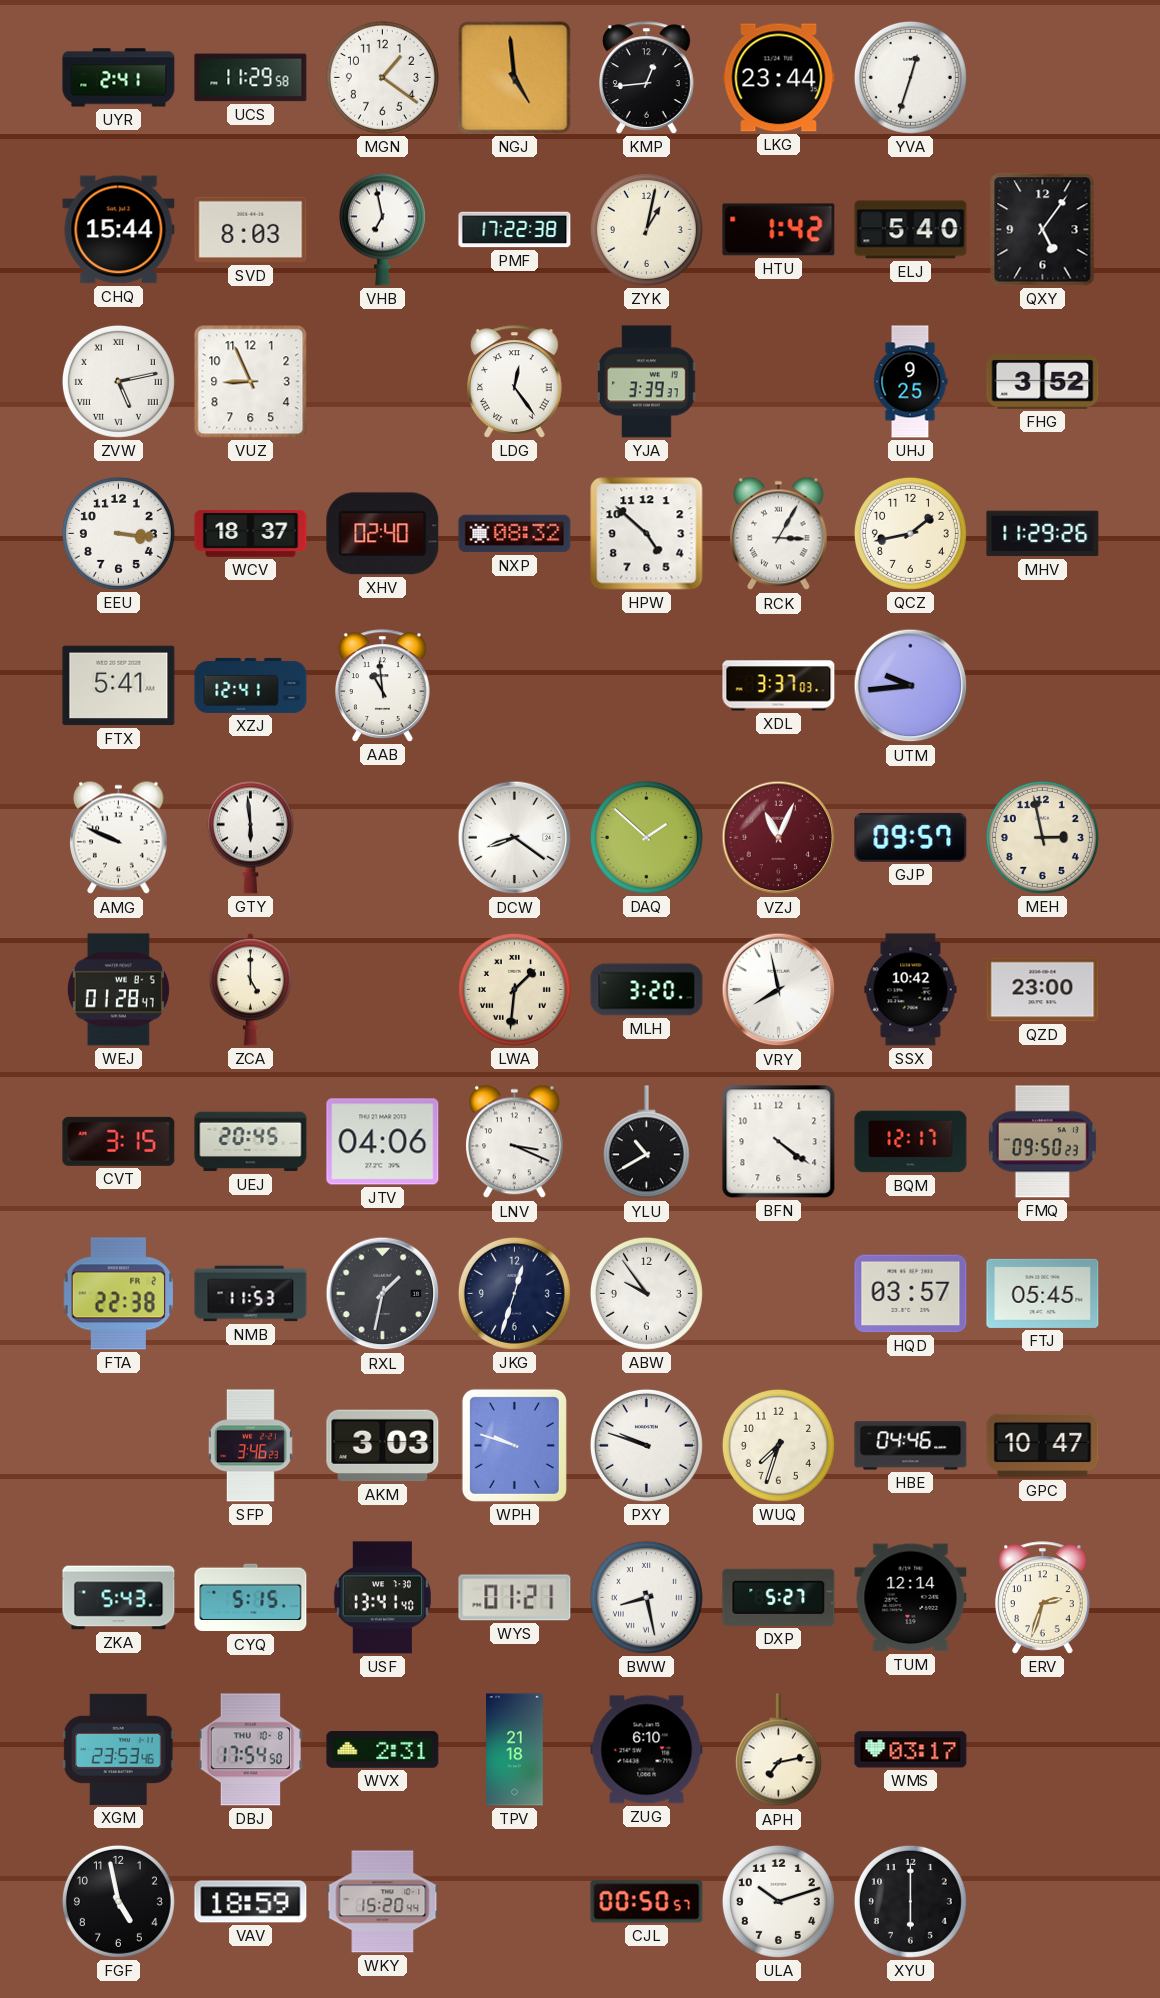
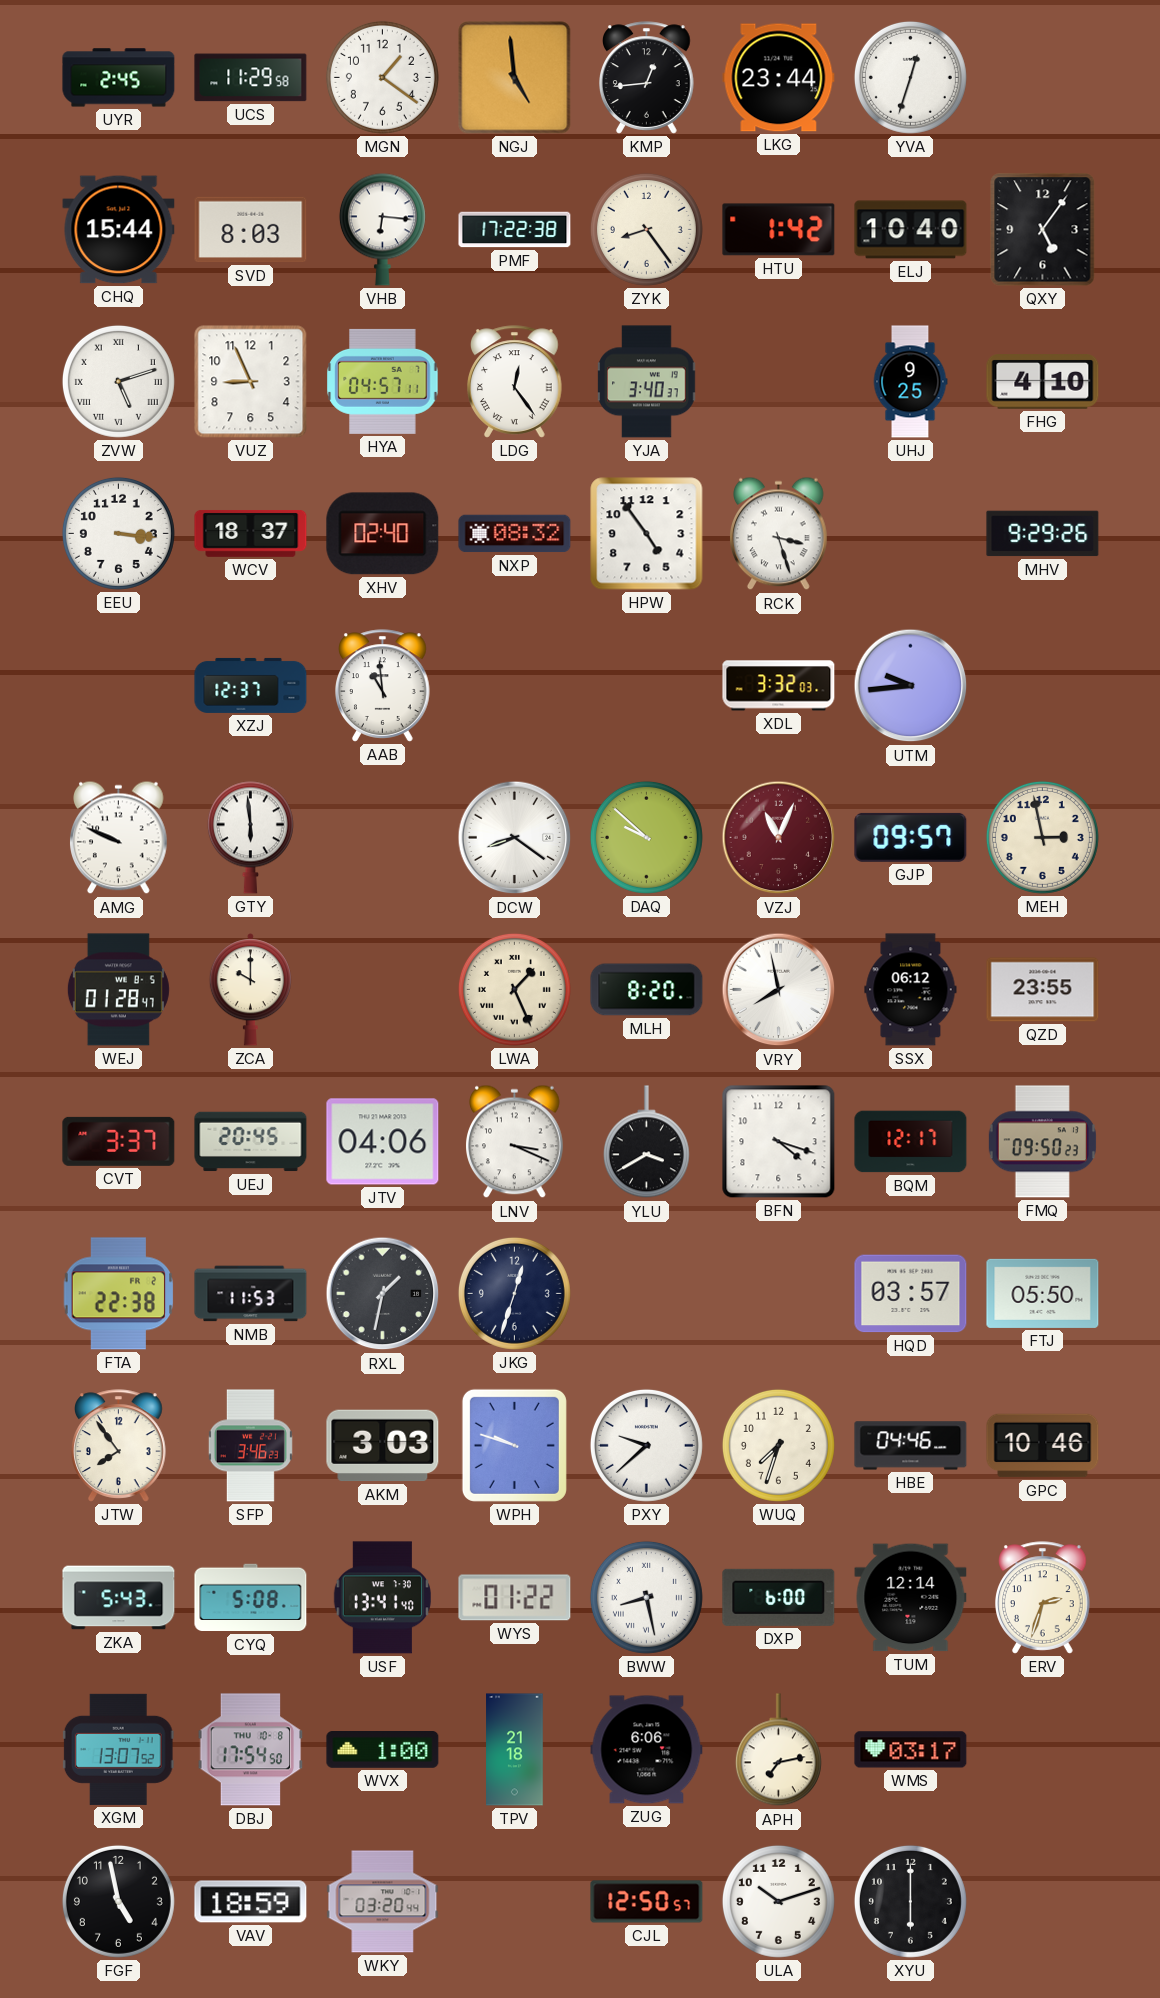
UYR: 2:41 -> 2:45 (119, 78)
VHB: 6:58 -> 6:16 (382, 229)
ZYK: 1:02 -> 8:24 (646, 229)
ELJ: 5:40 -> 10:40 (911, 230)
ZVW: 5:13 -> 5:12 (118, 381)
HYA: none -> 04:57 (383, 381)
YJA: 3:39 -> 3:40 (647, 382)
FHG: 3:52 -> 4:10 (1043, 382)
HPW: 4:52 -> 4:54 (647, 534)
RCK: 3:05 -> 3:27 (779, 534)
QCZ: 1:43 -> none (910, 533)
MHV: 11:29 -> 9:29 (1043, 534)
FTX: 5:41 -> none (119, 686)
XZJ: 12:41 -> 12:37 (251, 685)
XDL: 3:37 -> 3:32 (779, 686)
DAQ: 1:52 -> 9:52 (646, 837)
ZCA: 5:00 -> 10:00 (250, 990)
LWA: 1:31 -> 1:26 (514, 989)
MLH: 3:20 -> 8:20 (647, 990)
SSX: 10:42 -> 06:12 (911, 990)
QZD: 23:00 -> 23:55 (1043, 990)
CVT: 3:15 -> 3:37 (119, 1141)
YLU: 10:40 -> 3:40 (646, 1142)
BFN: 4:21 -> 4:18 (779, 1142)
ABW: 9:54 -> none (646, 1293)
FTJ: 05:45 -> 05:50 (1043, 1293)
JTW: none -> 7:54 (119, 1446)
PXY: 9:48 -> 9:38 (646, 1445)
GPC: 10:47 -> 10:46 (1043, 1446)
CYQ: 5:15 -> 5:08 (251, 1598)
WYS: 01:21 -> 01:22 (515, 1598)
DXP: 5:27 -> 6:00 (779, 1597)
XGM: 23:53 -> 13:07 (118, 1749)
WVX: 2:31 -> 1:00 (383, 1750)
ZUG: 6:10 -> 6:06 (647, 1750)
WKY: 15:20 -> 03:20 (383, 1902)
CJL: 00:50 -> 12:50 (647, 1902)
